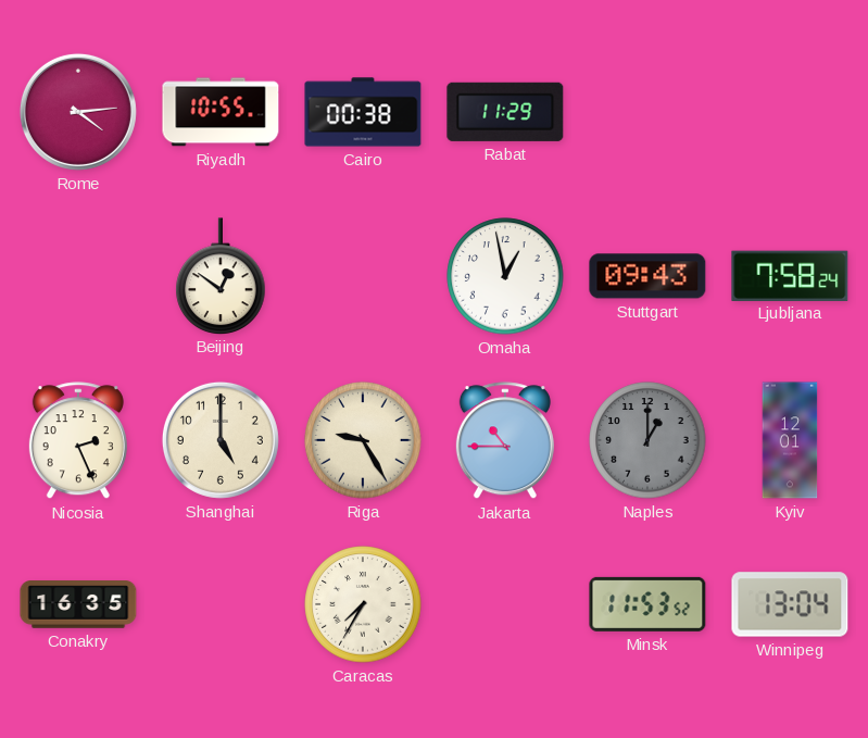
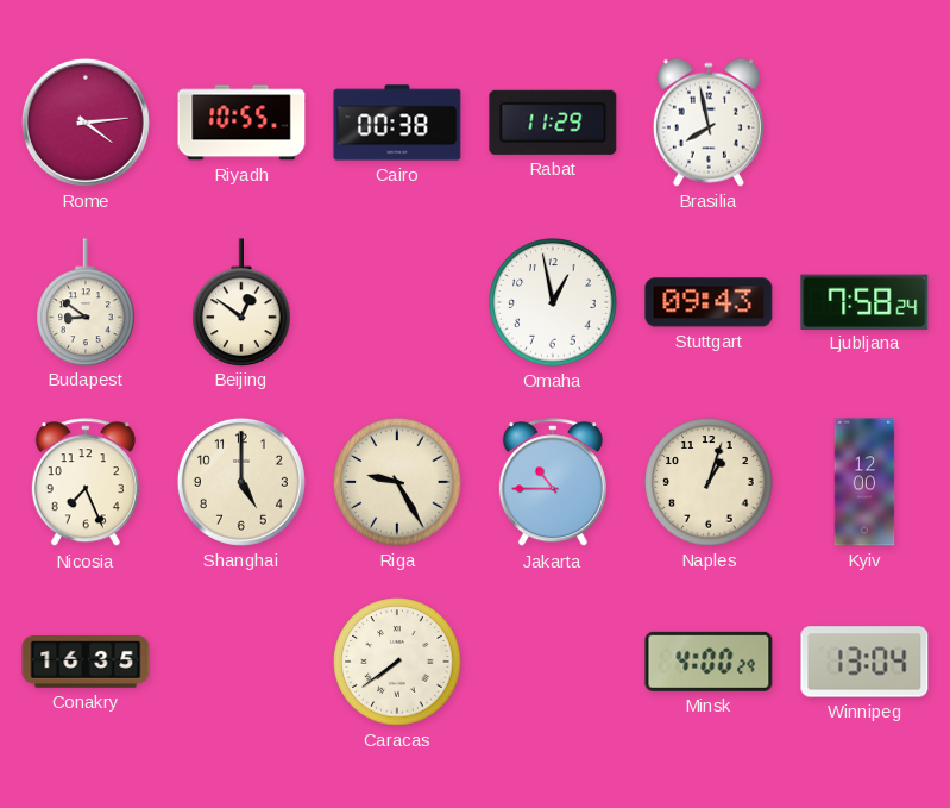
Brasilia: none -> 7:58 (709, 123)
Budapest: none -> 8:51 (86, 302)
Nicosia: 2:26 -> 7:26 (86, 483)
Naples: 1:00 -> 1:03 (709, 482)
Naples dial: grey -> cream (709, 482)
Kyiv: 12:01 -> 12:00 (864, 482)
Caracas: 7:35 -> 7:39 (397, 662)
Minsk: 11:53 -> 4:00 (709, 662)
